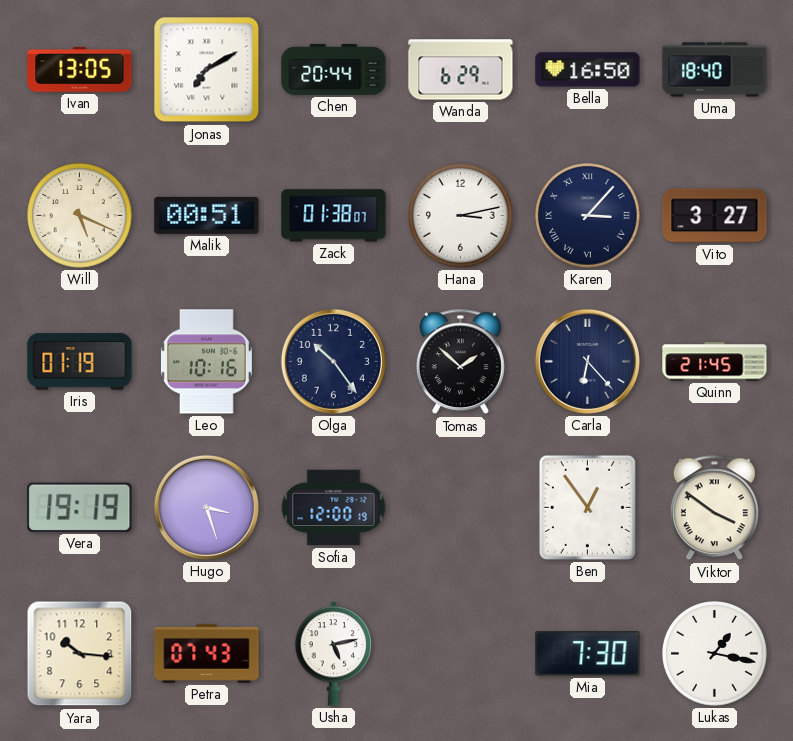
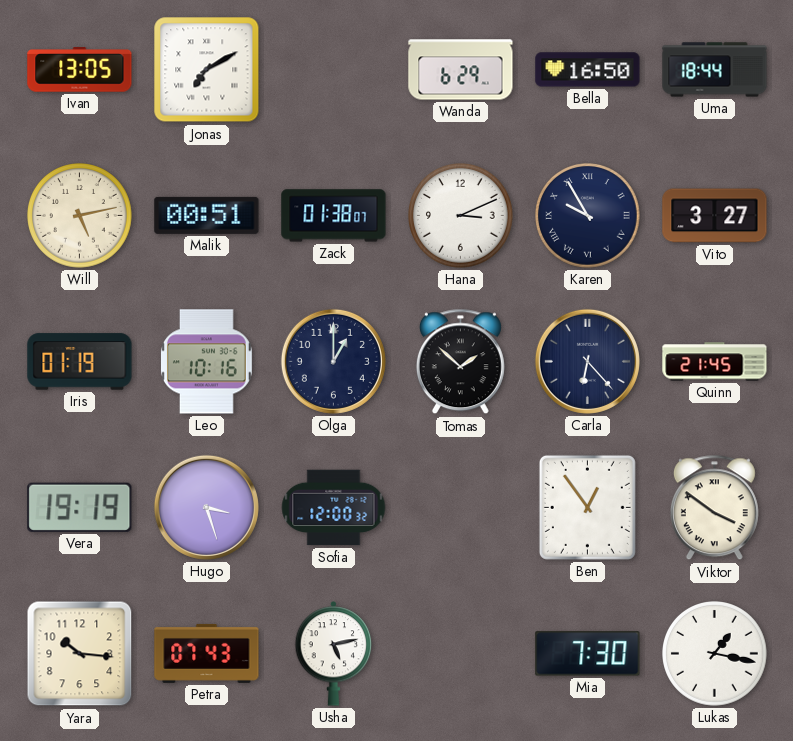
Chen: 20:44 -> none (334, 69)
Uma: 18:40 -> 18:44 (715, 70)
Will: 5:19 -> 5:13 (80, 216)
Hana: 3:13 -> 3:11 (461, 216)
Karen: 3:07 -> 9:55 (588, 216)
Olga: 10:24 -> 1:00 (333, 361)
Sofia: 12:00:19 -> 12:00:32 (334, 508)
